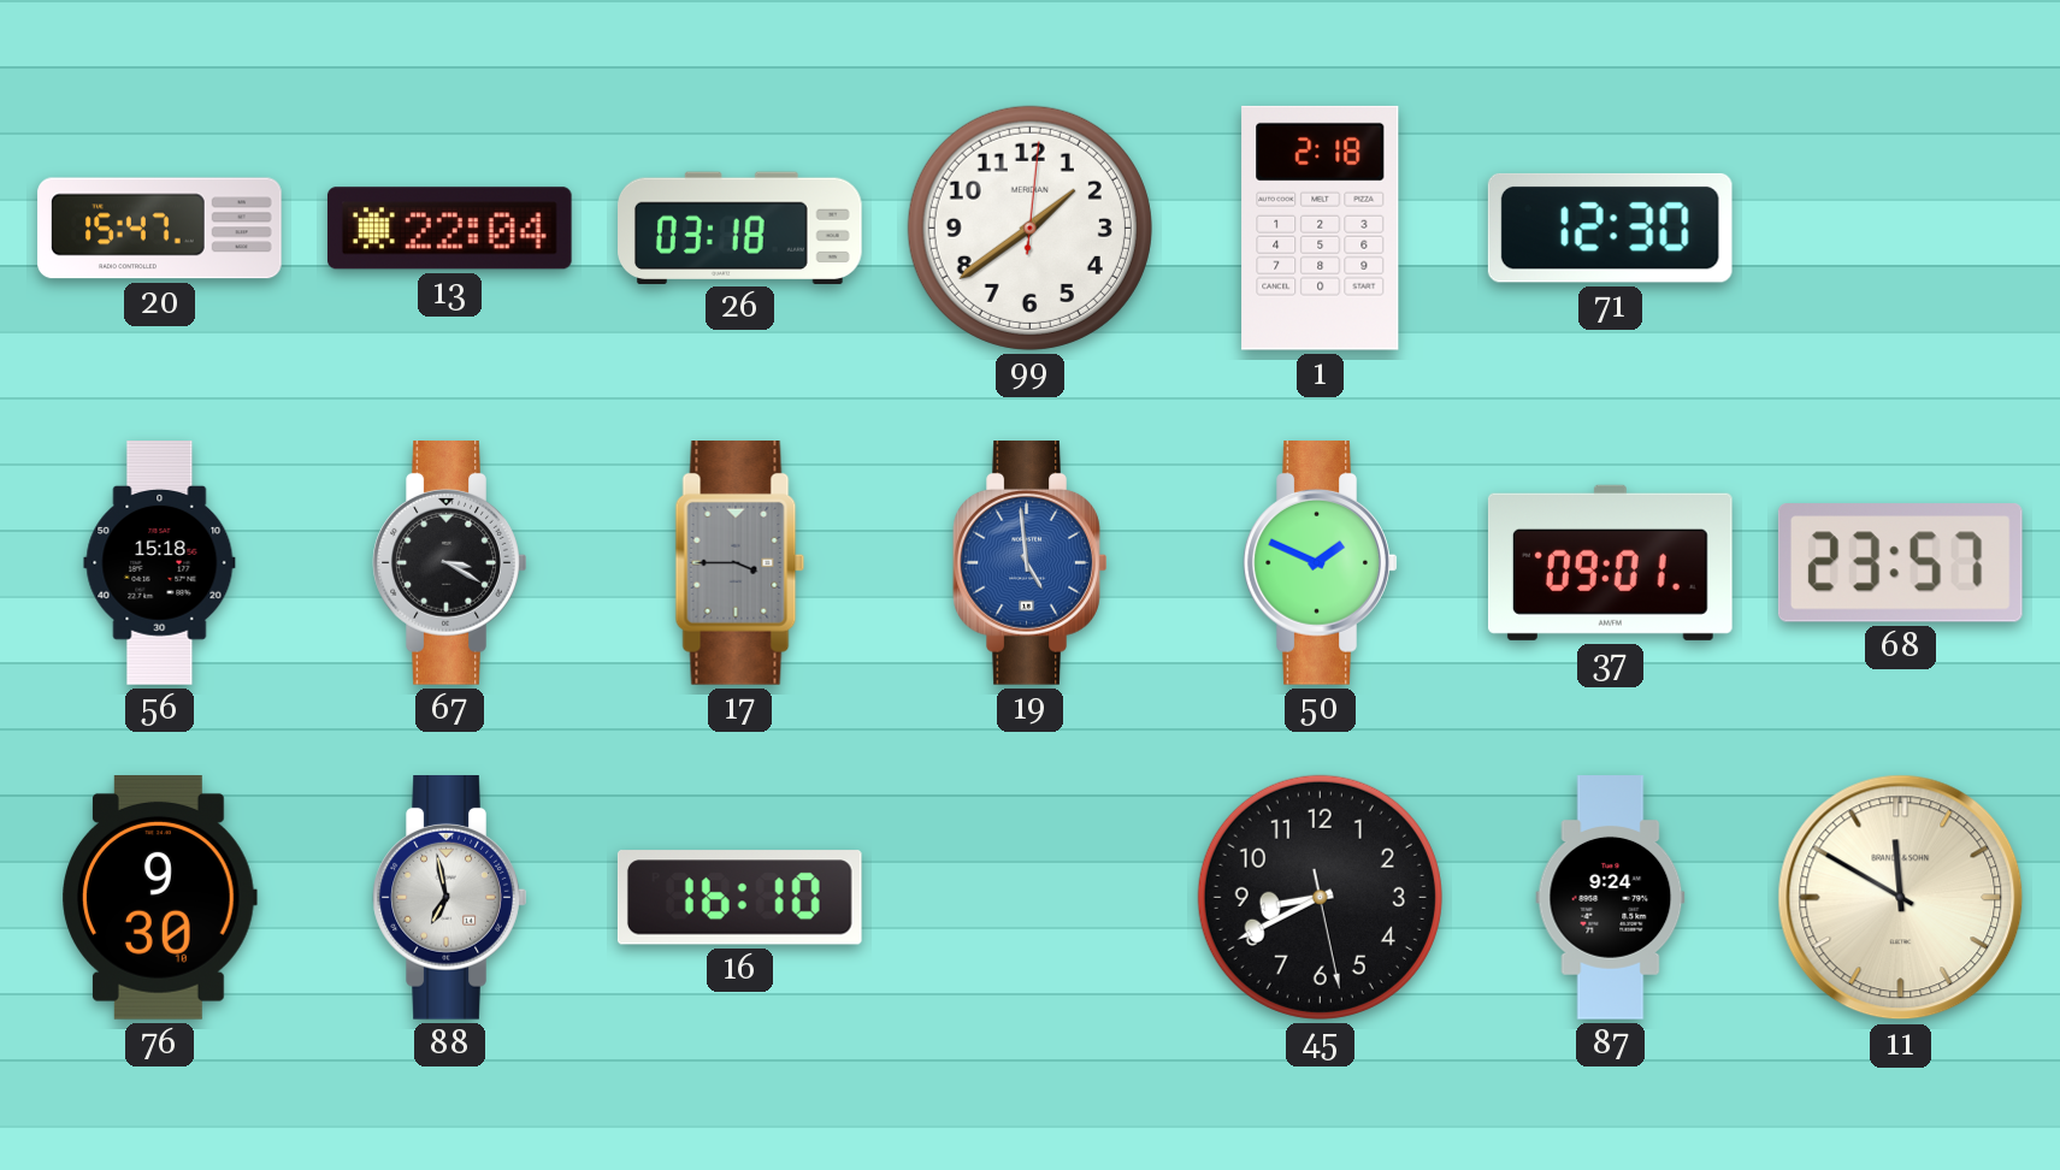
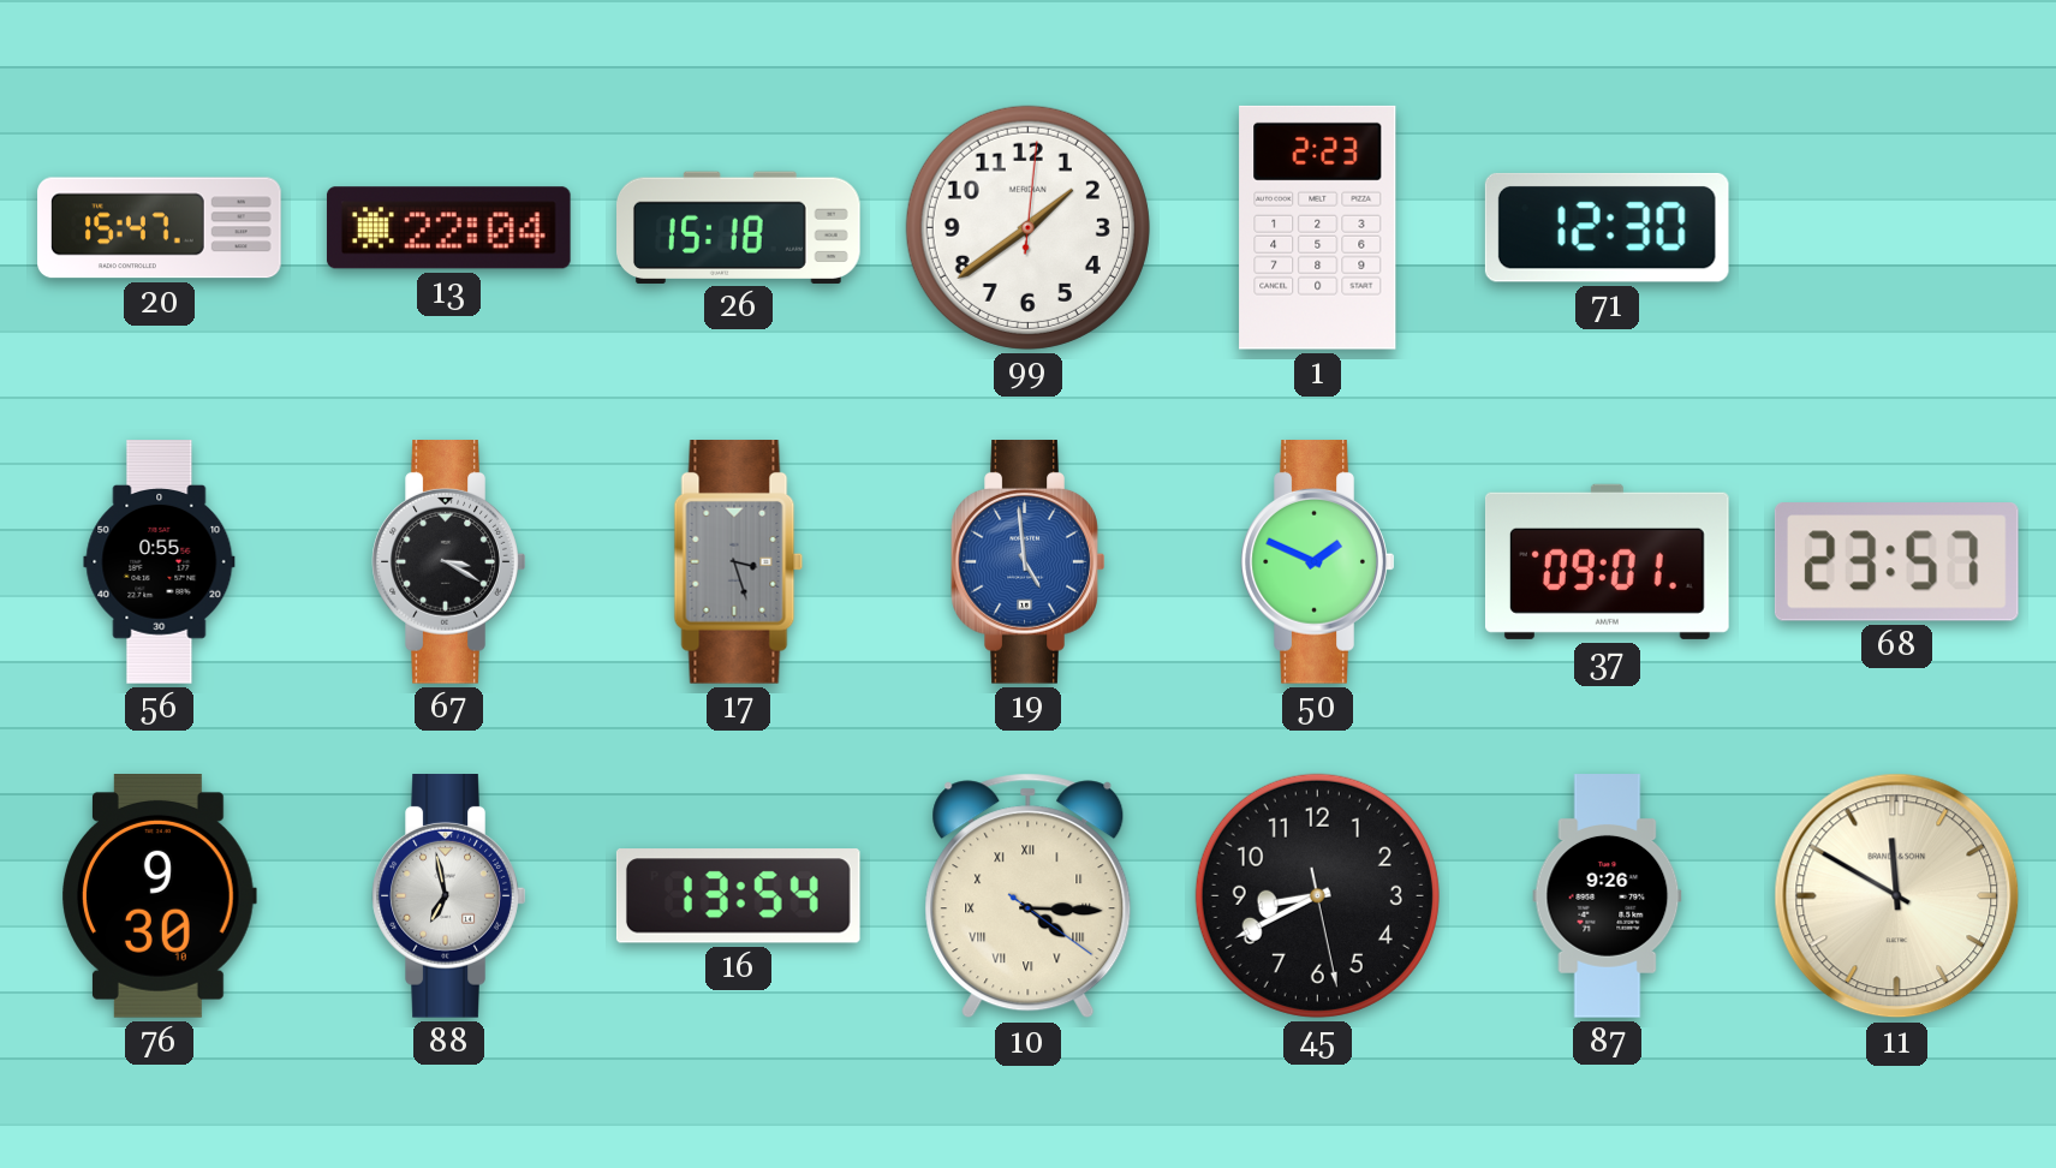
26: 03:18 -> 15:18 (739, 227)
1: 2:18 -> 2:23 (1318, 227)
56: 15:18 -> 0:55 (160, 562)
17: 3:45 -> 3:27 (739, 562)
16: 16:10 -> 13:54 (738, 896)
10: none -> 4:15 (1029, 896)
87: 9:24 -> 9:26 (1608, 896)
